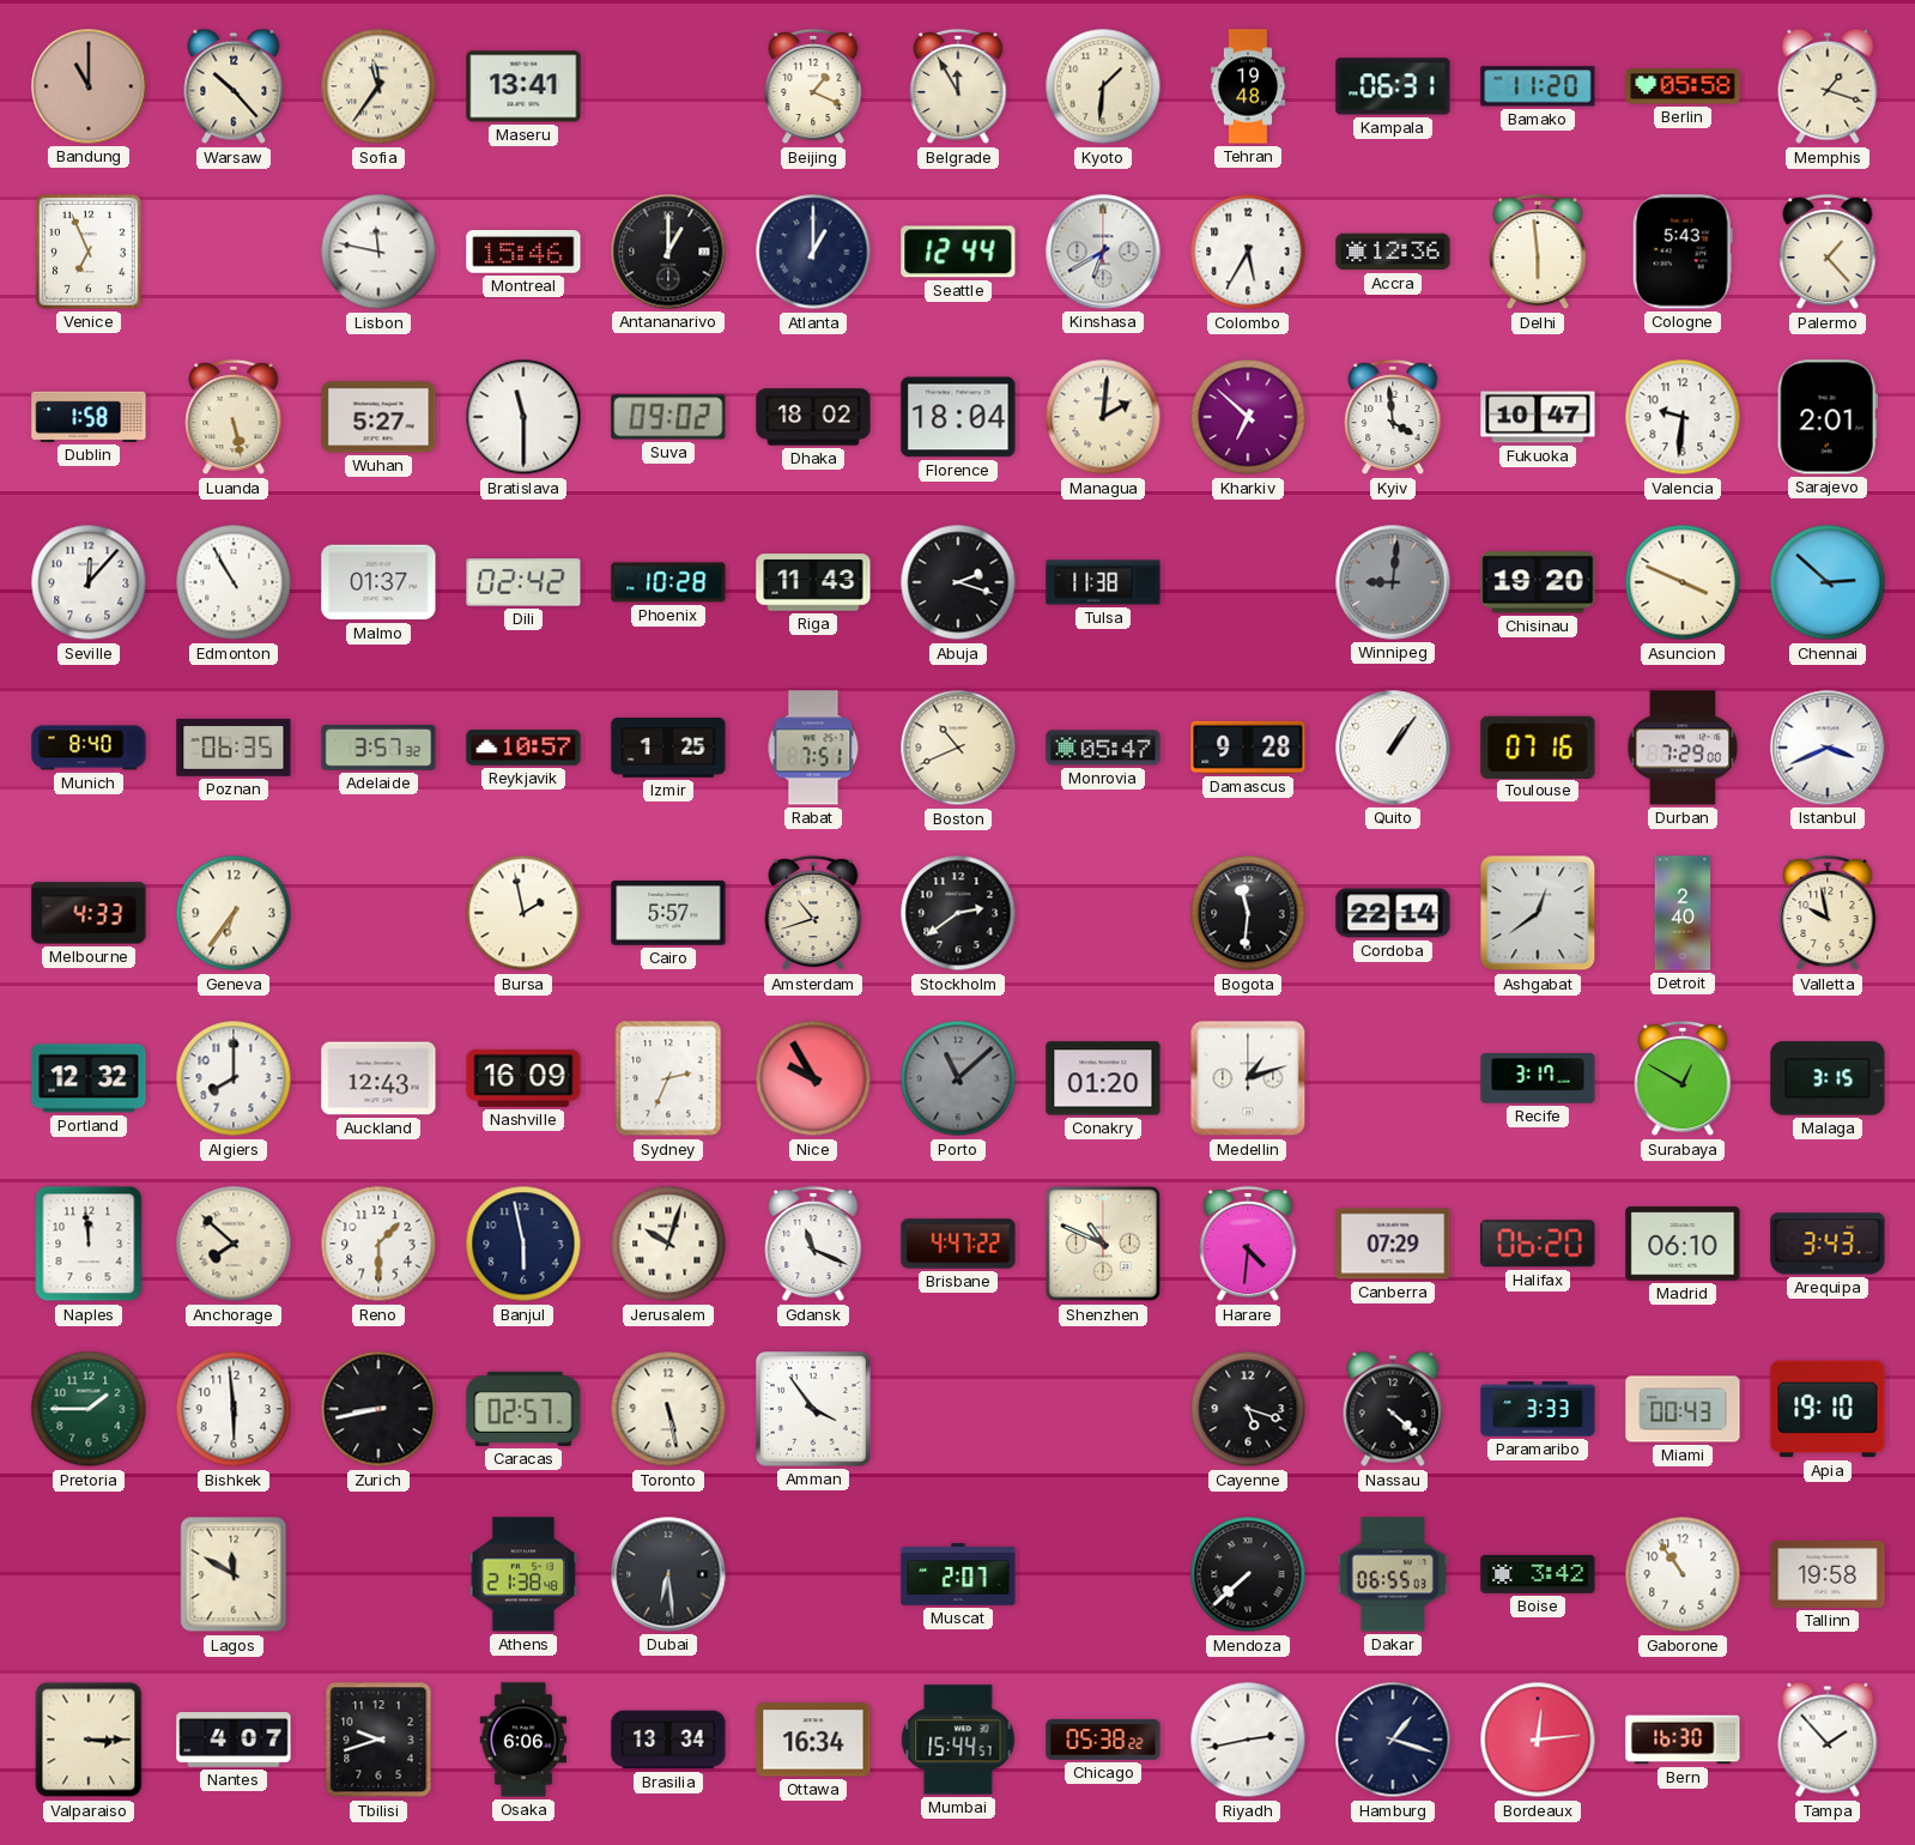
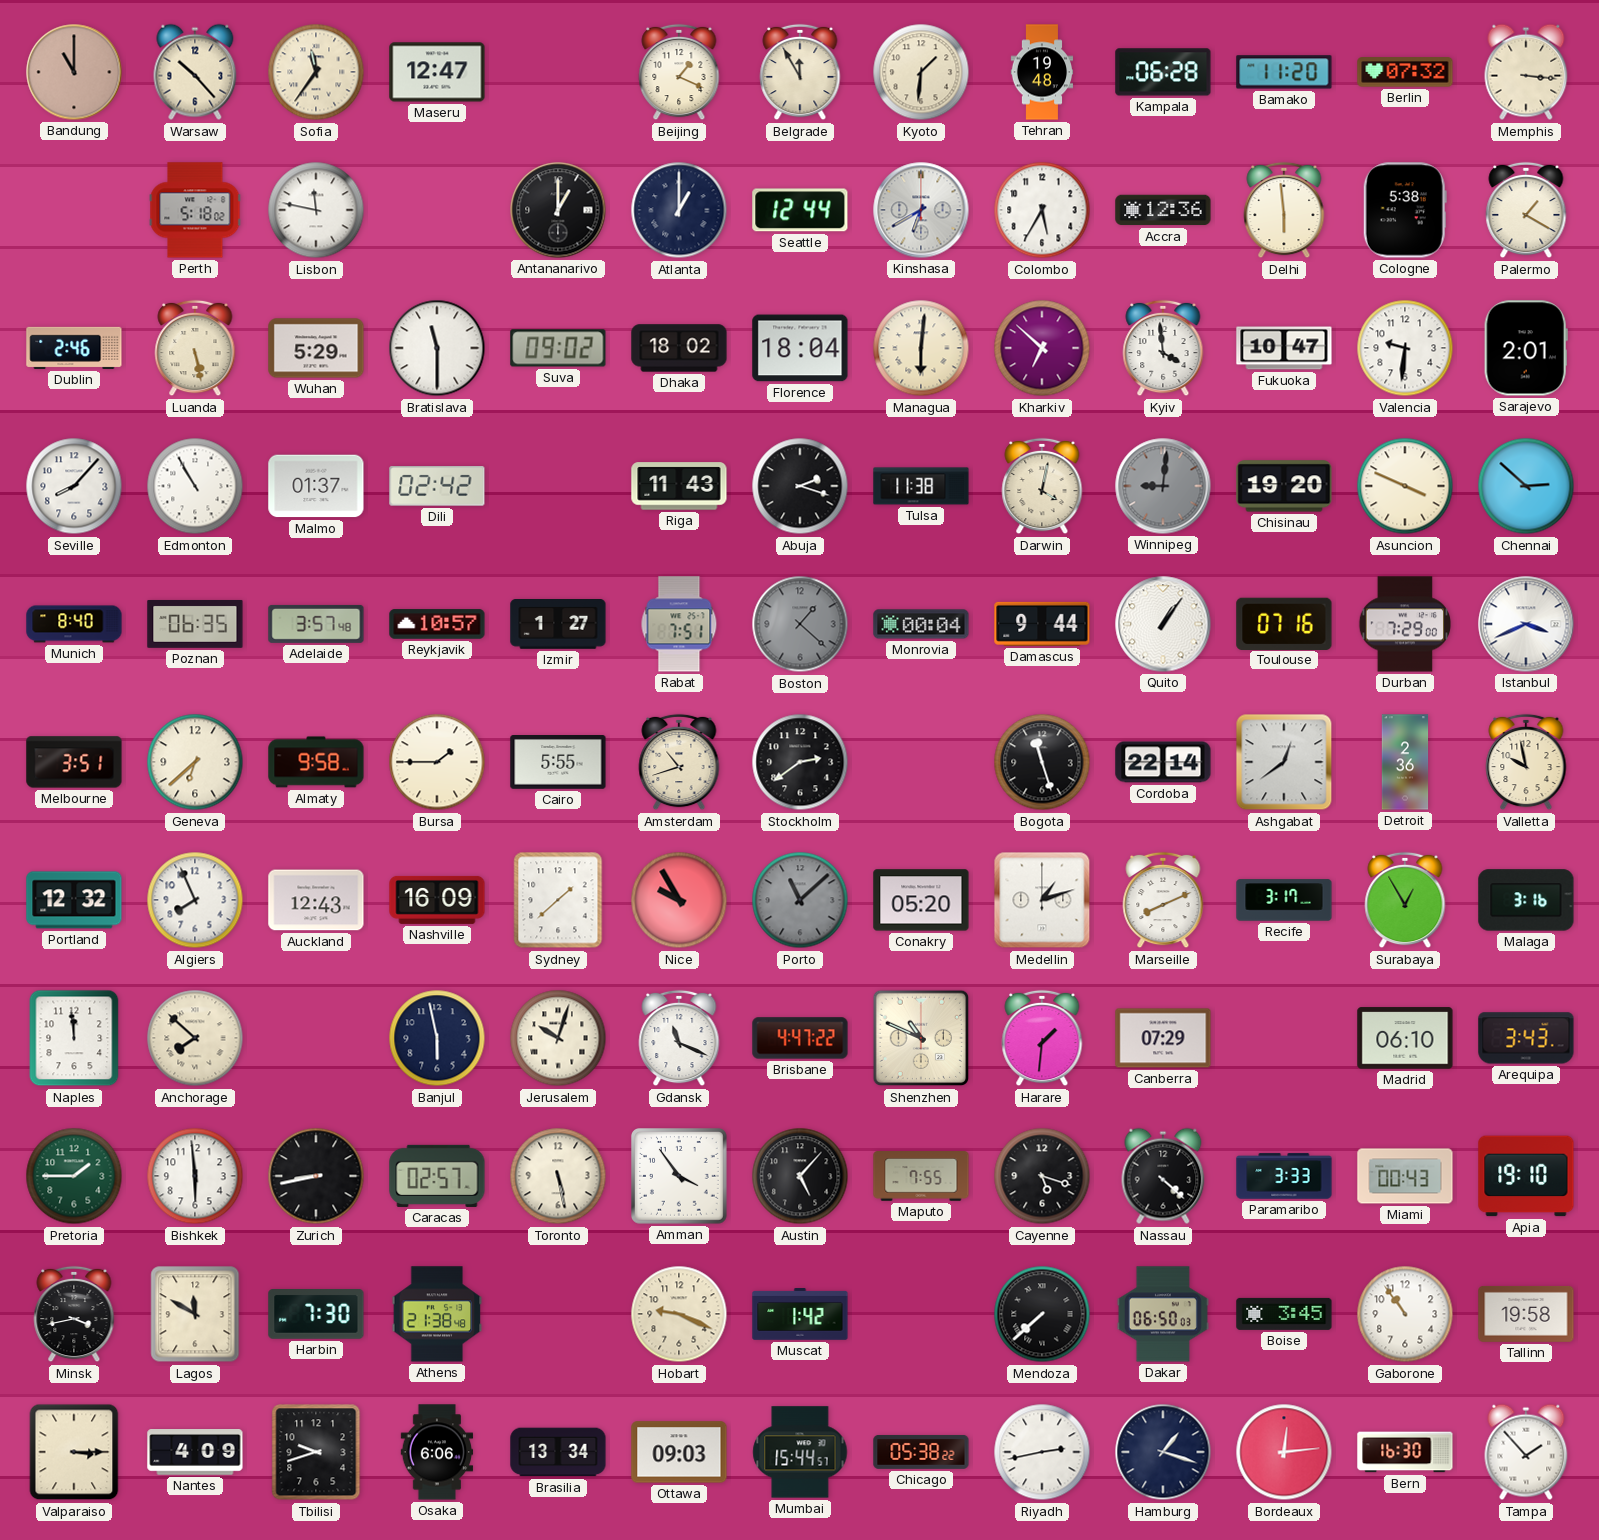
Maseru: 13:41 -> 12:47 (437, 72)
Kampala: 06:31 -> 06:28 (1163, 72)
Berlin: 05:58 -> 07:32 (1405, 72)
Memphis: 1:18 -> 3:16 (1526, 72)
Venice: 6:56 -> none (89, 252)
Perth: none -> 5:18 (195, 210)
Montreal: 15:46 -> none (523, 252)
Cologne: 5:43 -> 5:38 (1405, 210)
Palermo: 1:23 -> 1:20 (1526, 210)
Dublin: 1:58 -> 2:46 (74, 348)
Wuhan: 5:27 -> 5:29 (316, 348)
Managua: 2:01 -> 6:01 (921, 348)
Seville: 12:07 -> 8:07 (74, 486)
Phoenix: 10:28 -> none (668, 582)
Darwin: none -> 4:02 (1042, 486)
Adelaide: 3:57:32 -> 3:57:48 (316, 624)
Izmir: 1:25 -> 1:27 (558, 624)
Boston: 10:41 -> 1:22 (800, 624)
Boston dial: cream -> grey (800, 624)
Monrovia: 05:47 -> 00:04 (921, 624)
Damascus: 9:28 -> 9:44 (1042, 624)
Melbourne: 4:33 -> 3:51 (74, 762)
Geneva: 6:36 -> 6:38 (195, 762)
Almaty: none -> 9:58 (316, 762)
Bursa: 1:58 -> 1:45 (437, 762)
Cairo: 5:57 -> 5:55 (558, 763)
Bogota: 11:31 -> 11:27 (1042, 762)
Detroit: 2:40 -> 2:36 (1405, 762)
Algiers: 8:00 -> 7:56 (195, 900)
Sydney: 2:34 -> 1:38 (558, 900)
Conakry: 01:20 -> 05:20 (921, 900)
Marseille: none -> 8:11 (1163, 900)
Surabaya: 12:50 -> 12:55 (1405, 900)
Malaga: 3:15 -> 3:16 (1526, 900)
Reno: 1:30 -> none (378, 1244)
Harare: 4:31 -> 1:31 (1042, 1038)
Halifax: 06:20 -> none (1538, 1244)
Austin: none -> 5:07 (800, 1176)
Maputo: none -> 7:55 (921, 1177)
Minsk: none -> 3:43 (74, 1314)
Harbin: none -> 7:30 (316, 1315)
Dubai: 6:29 -> none (668, 1574)
Hobart: none -> 9:19 (679, 1314)
Muscat: 2:07 -> 1:42 (800, 1314)
Dakar: 06:55 -> 06:50 (1163, 1314)
Boise: 3:42 -> 3:45 (1284, 1314)
Nantes: 4:07 -> 4:09 (195, 1453)
Ottawa: 16:34 -> 09:03 (679, 1452)
